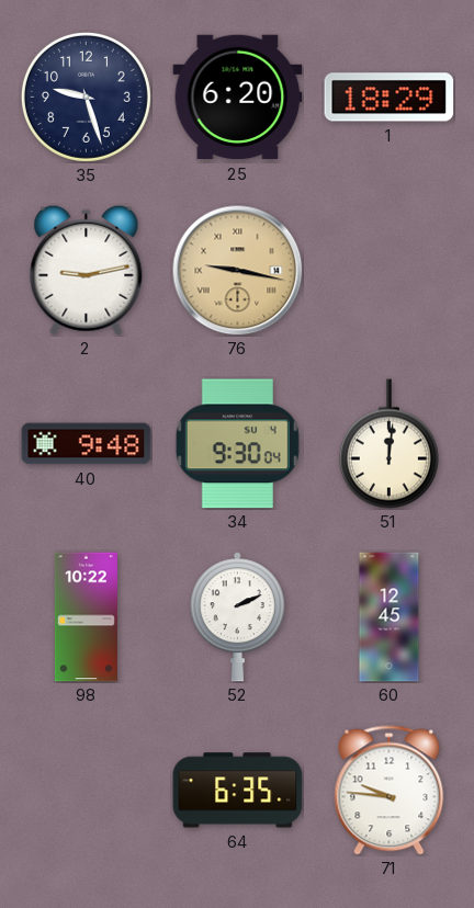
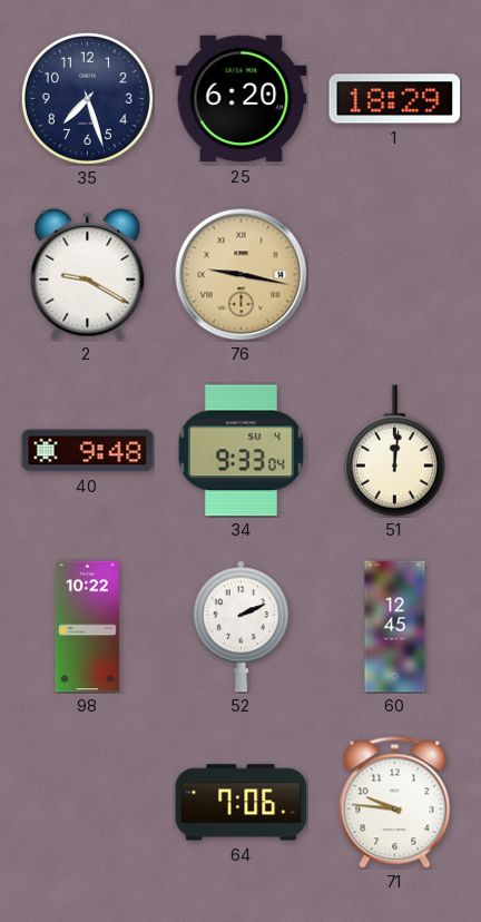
35: 9:27 -> 7:27 (87, 98)
2: 9:13 -> 9:20 (88, 274)
34: 9:30 -> 9:33 (240, 451)
64: 6:35 -> 7:06 (242, 803)
